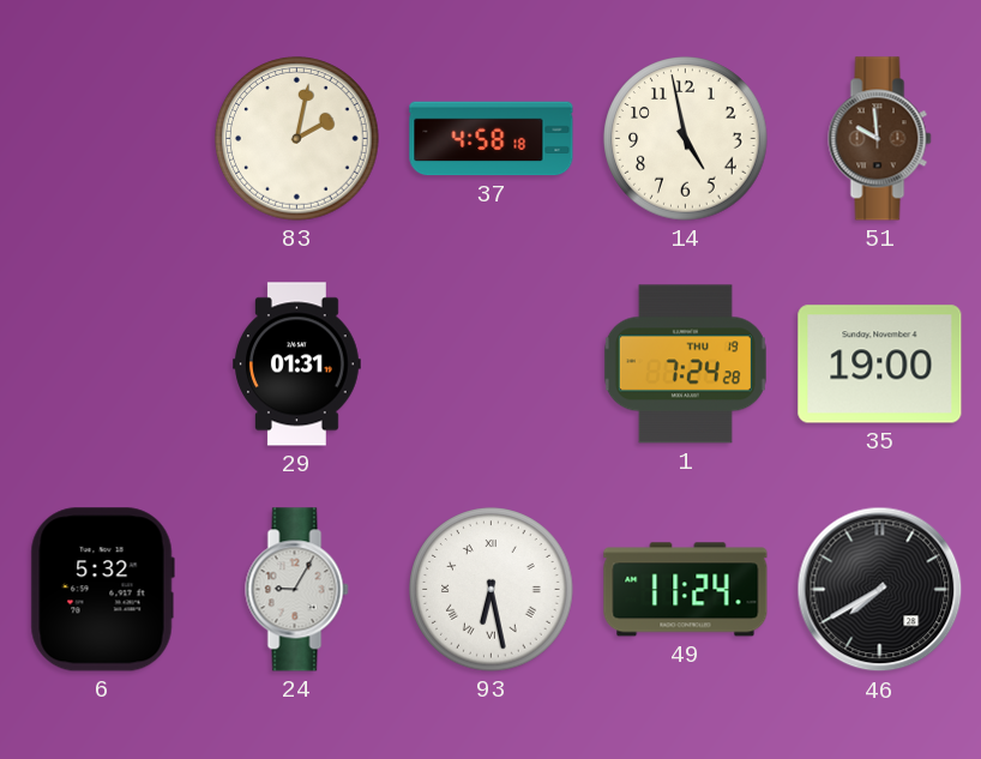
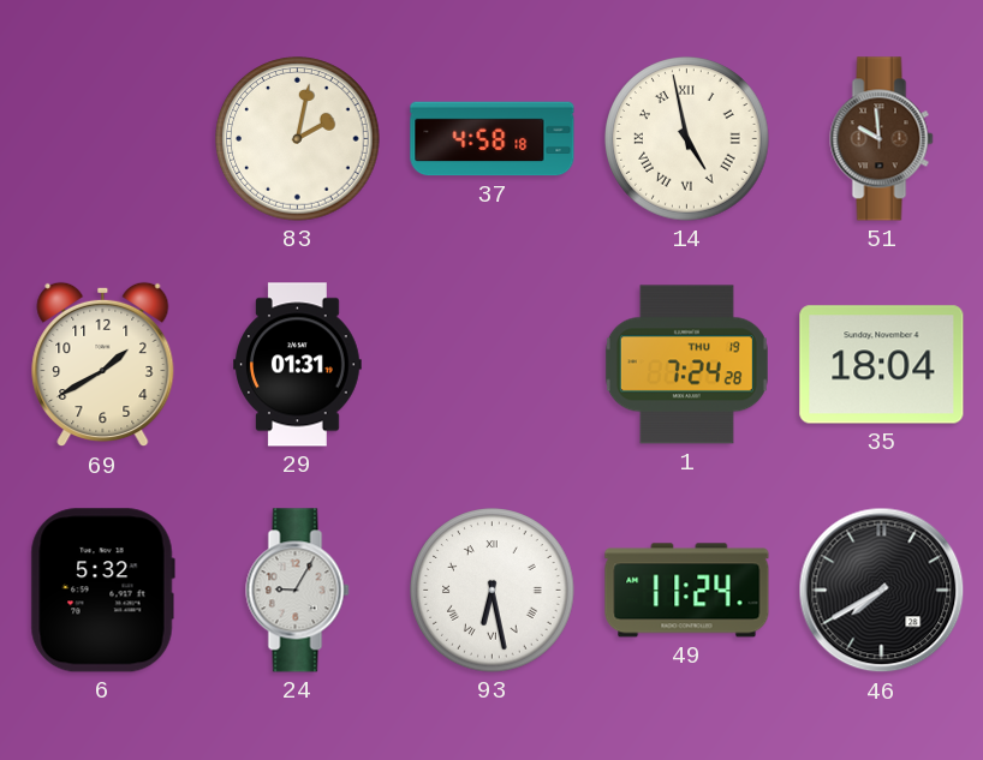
14 numerals: Arabic -> Roman (687, 139)
69: none -> 1:40 (103, 365)
35: 19:00 -> 18:04 (882, 365)
